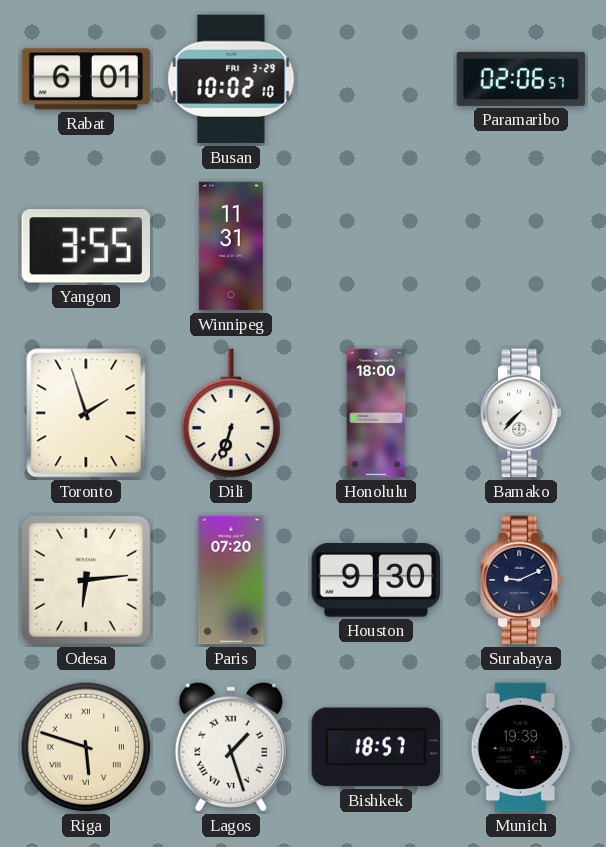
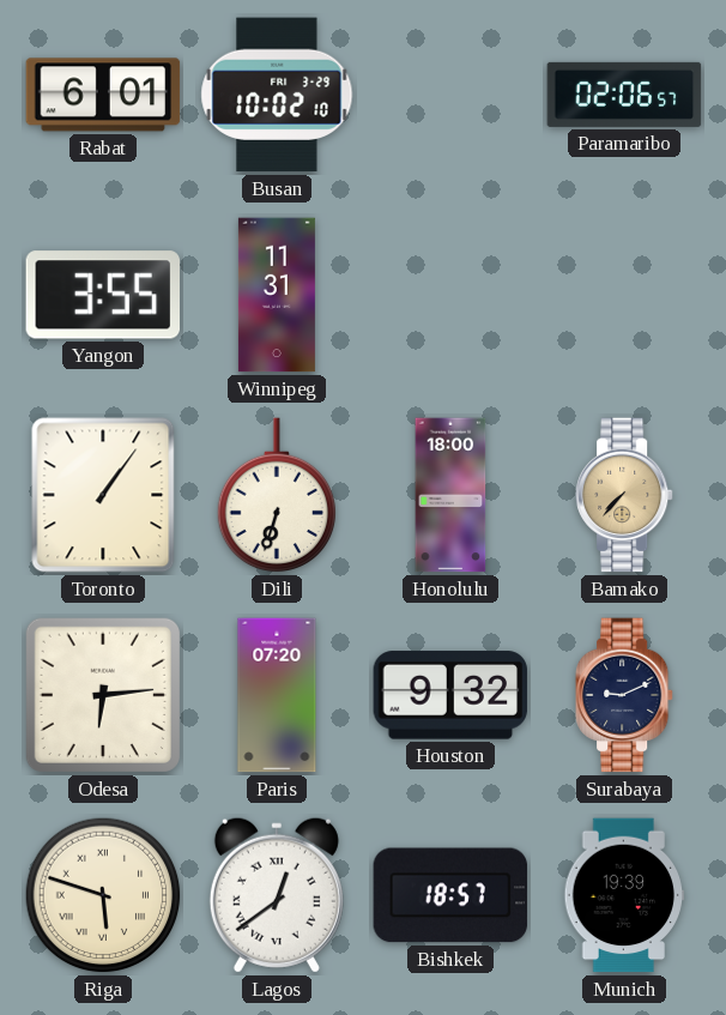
Toronto: 1:57 -> 1:06 (103, 495)
Bamako dial: white -> champagne (625, 495)
Houston: 9:30 -> 9:32 (450, 695)
Lagos: 1:27 -> 12:39 (277, 895)
